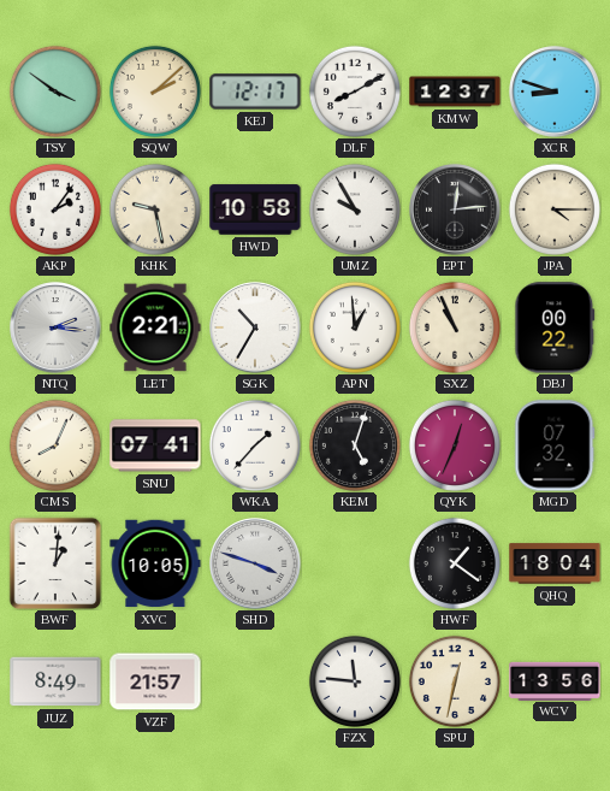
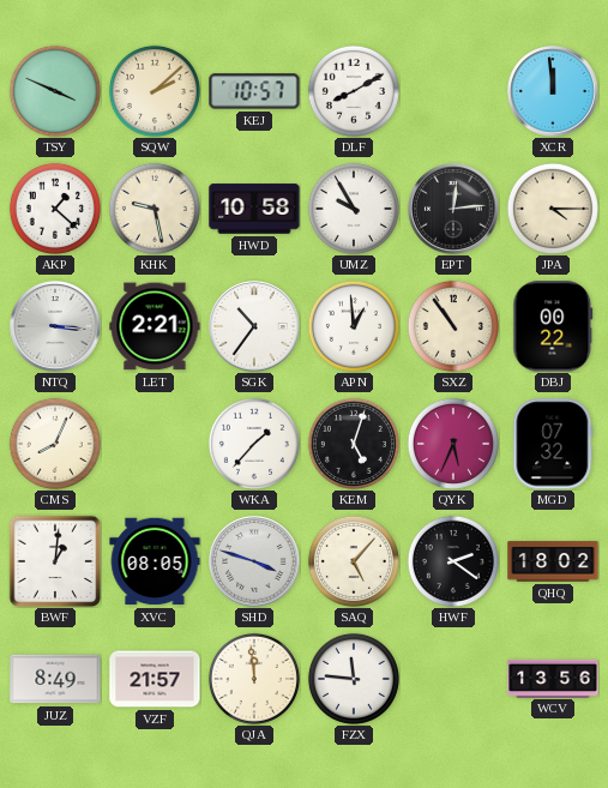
TSY: 3:51 -> 3:49 (55, 91)
KEJ: 12:17 -> 10:57 (254, 91)
KMW: 12:37 -> none (455, 92)
XCR: 8:48 -> 11:59 (553, 91)
AKP: 2:06 -> 1:22 (55, 209)
NTQ: 2:16 -> 3:16 (55, 326)
SGK: 10:35 -> 10:36 (254, 326)
SXZ: 10:56 -> 10:54 (453, 326)
SNU: 07:41 -> none (155, 445)
QYK: 12:34 -> 5:34 (453, 444)
XVC: 10:05 -> 08:05 (155, 561)
SAQ: none -> 5:07 (354, 561)
HWF: 1:21 -> 2:21 (453, 561)
QHQ: 18:04 -> 18:02 (553, 561)
QJA: none -> 11:59 (254, 679)
SPU: 12:32 -> none (455, 681)
